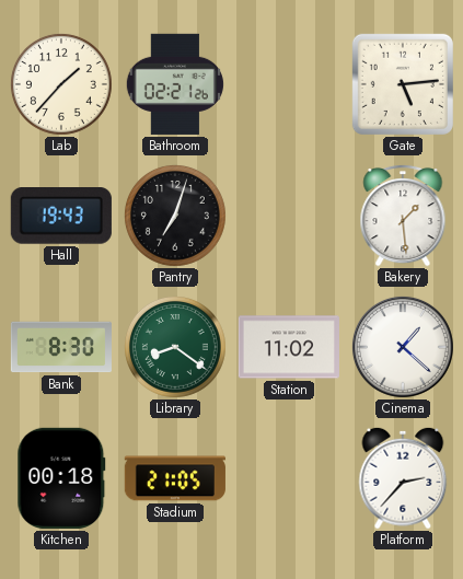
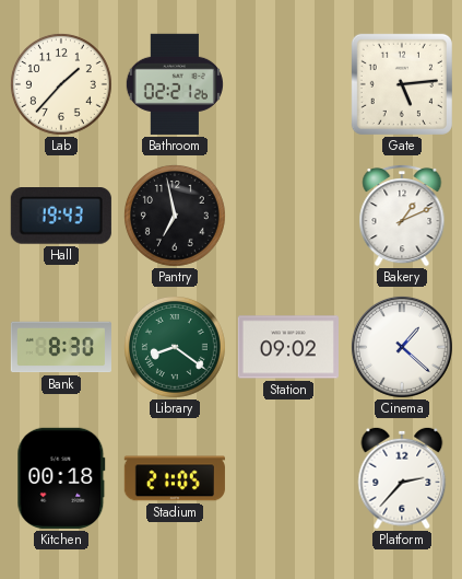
Pantry: 7:03 -> 6:58 (175, 216)
Bakery: 1:29 -> 1:11 (402, 216)
Station: 11:02 -> 09:02 (288, 347)
